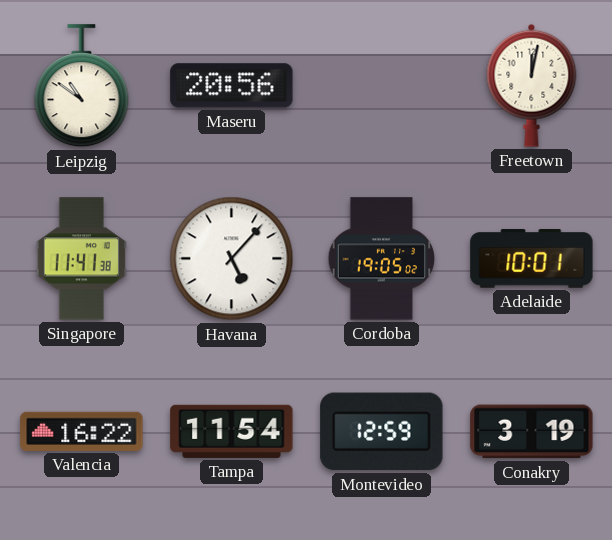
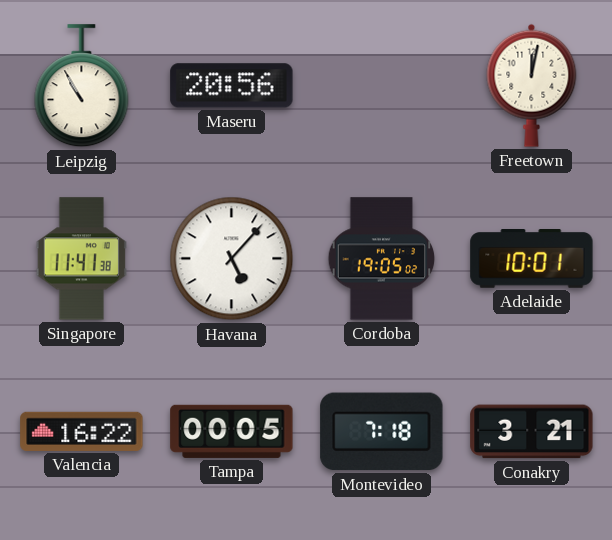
Leipzig: 10:51 -> 10:55 (82, 86)
Tampa: 11:54 -> 00:05 (232, 431)
Montevideo: 12:59 -> 7:18 (382, 432)
Conakry: 3:19 -> 3:21 (532, 432)
